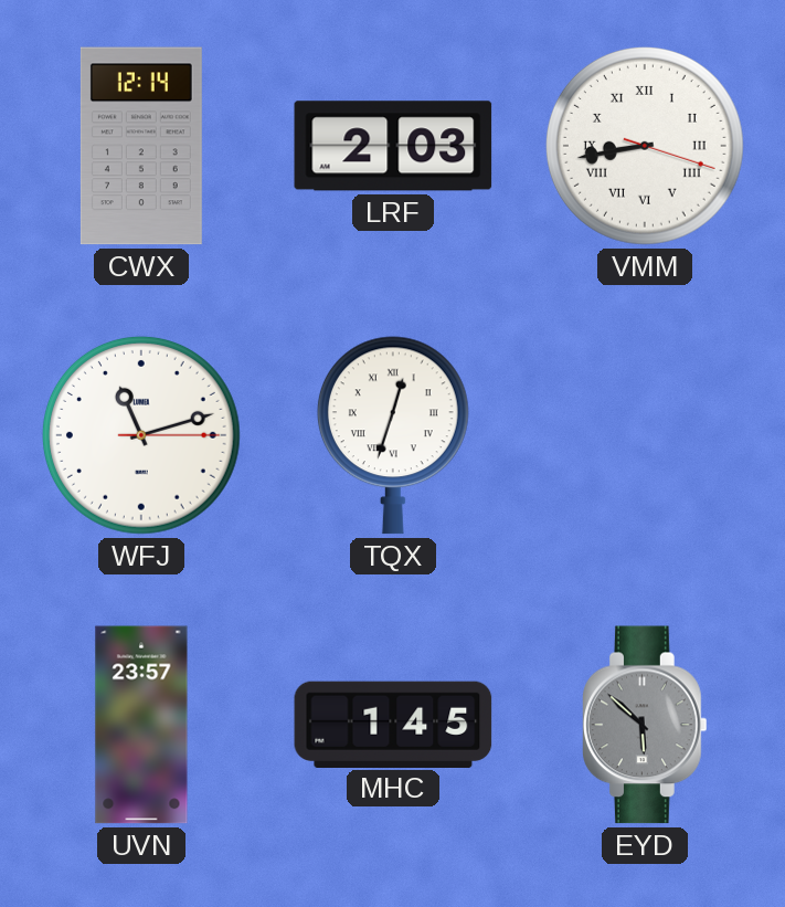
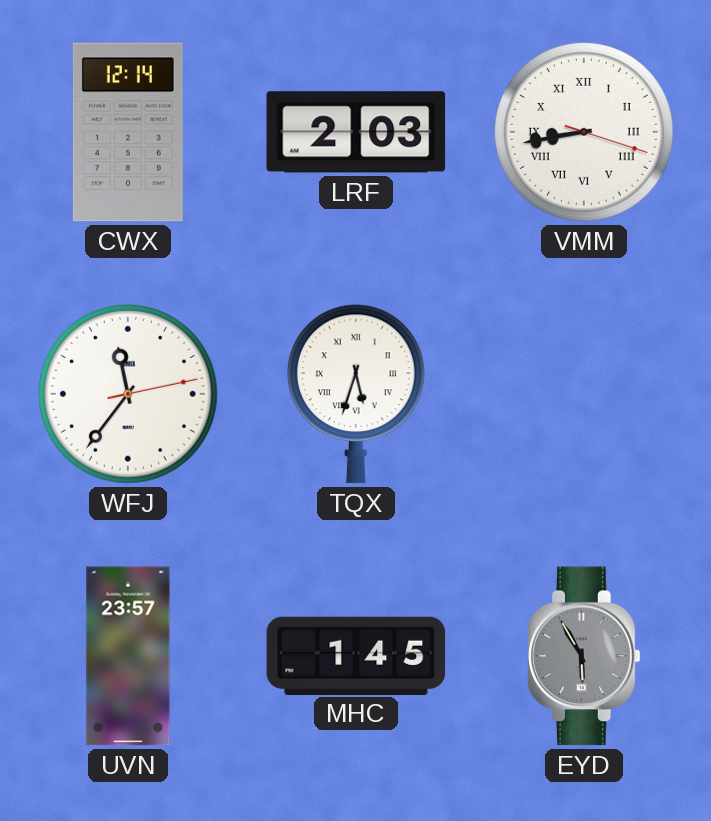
WFJ: 11:12 -> 11:36 (128, 394)
TQX: 12:33 -> 5:33 (356, 394)
EYD: 5:52 -> 5:55 (584, 656)
